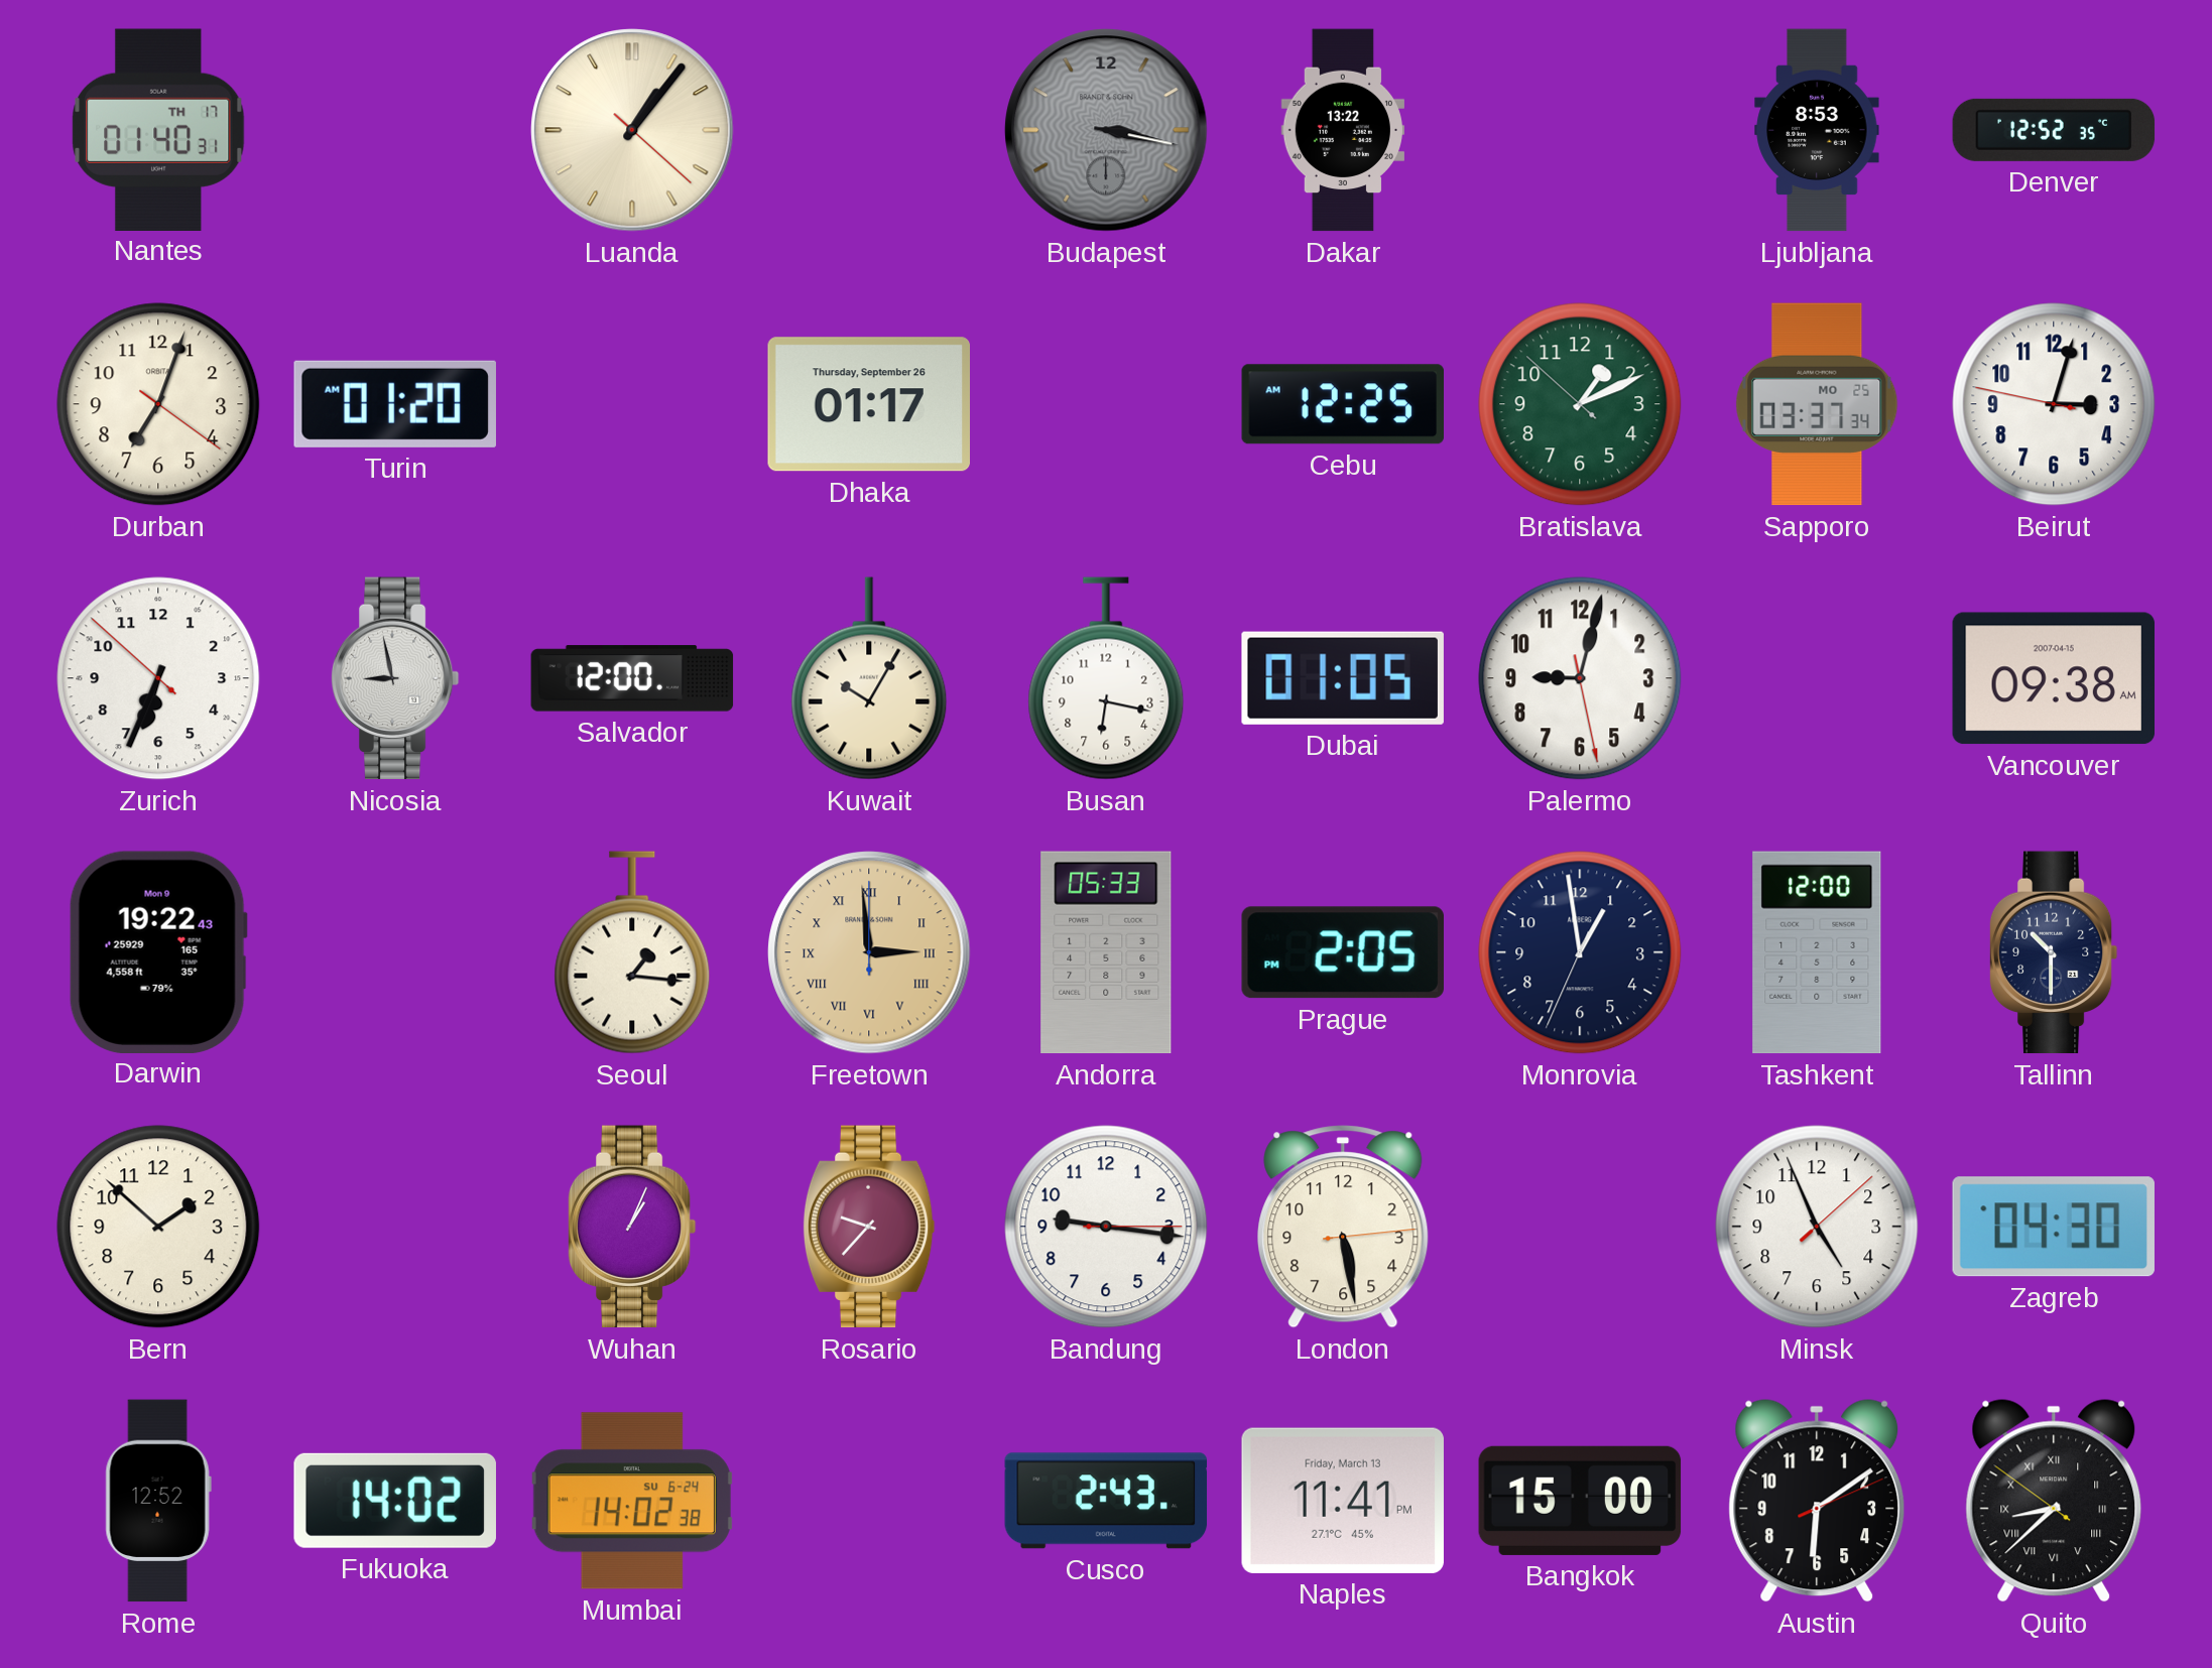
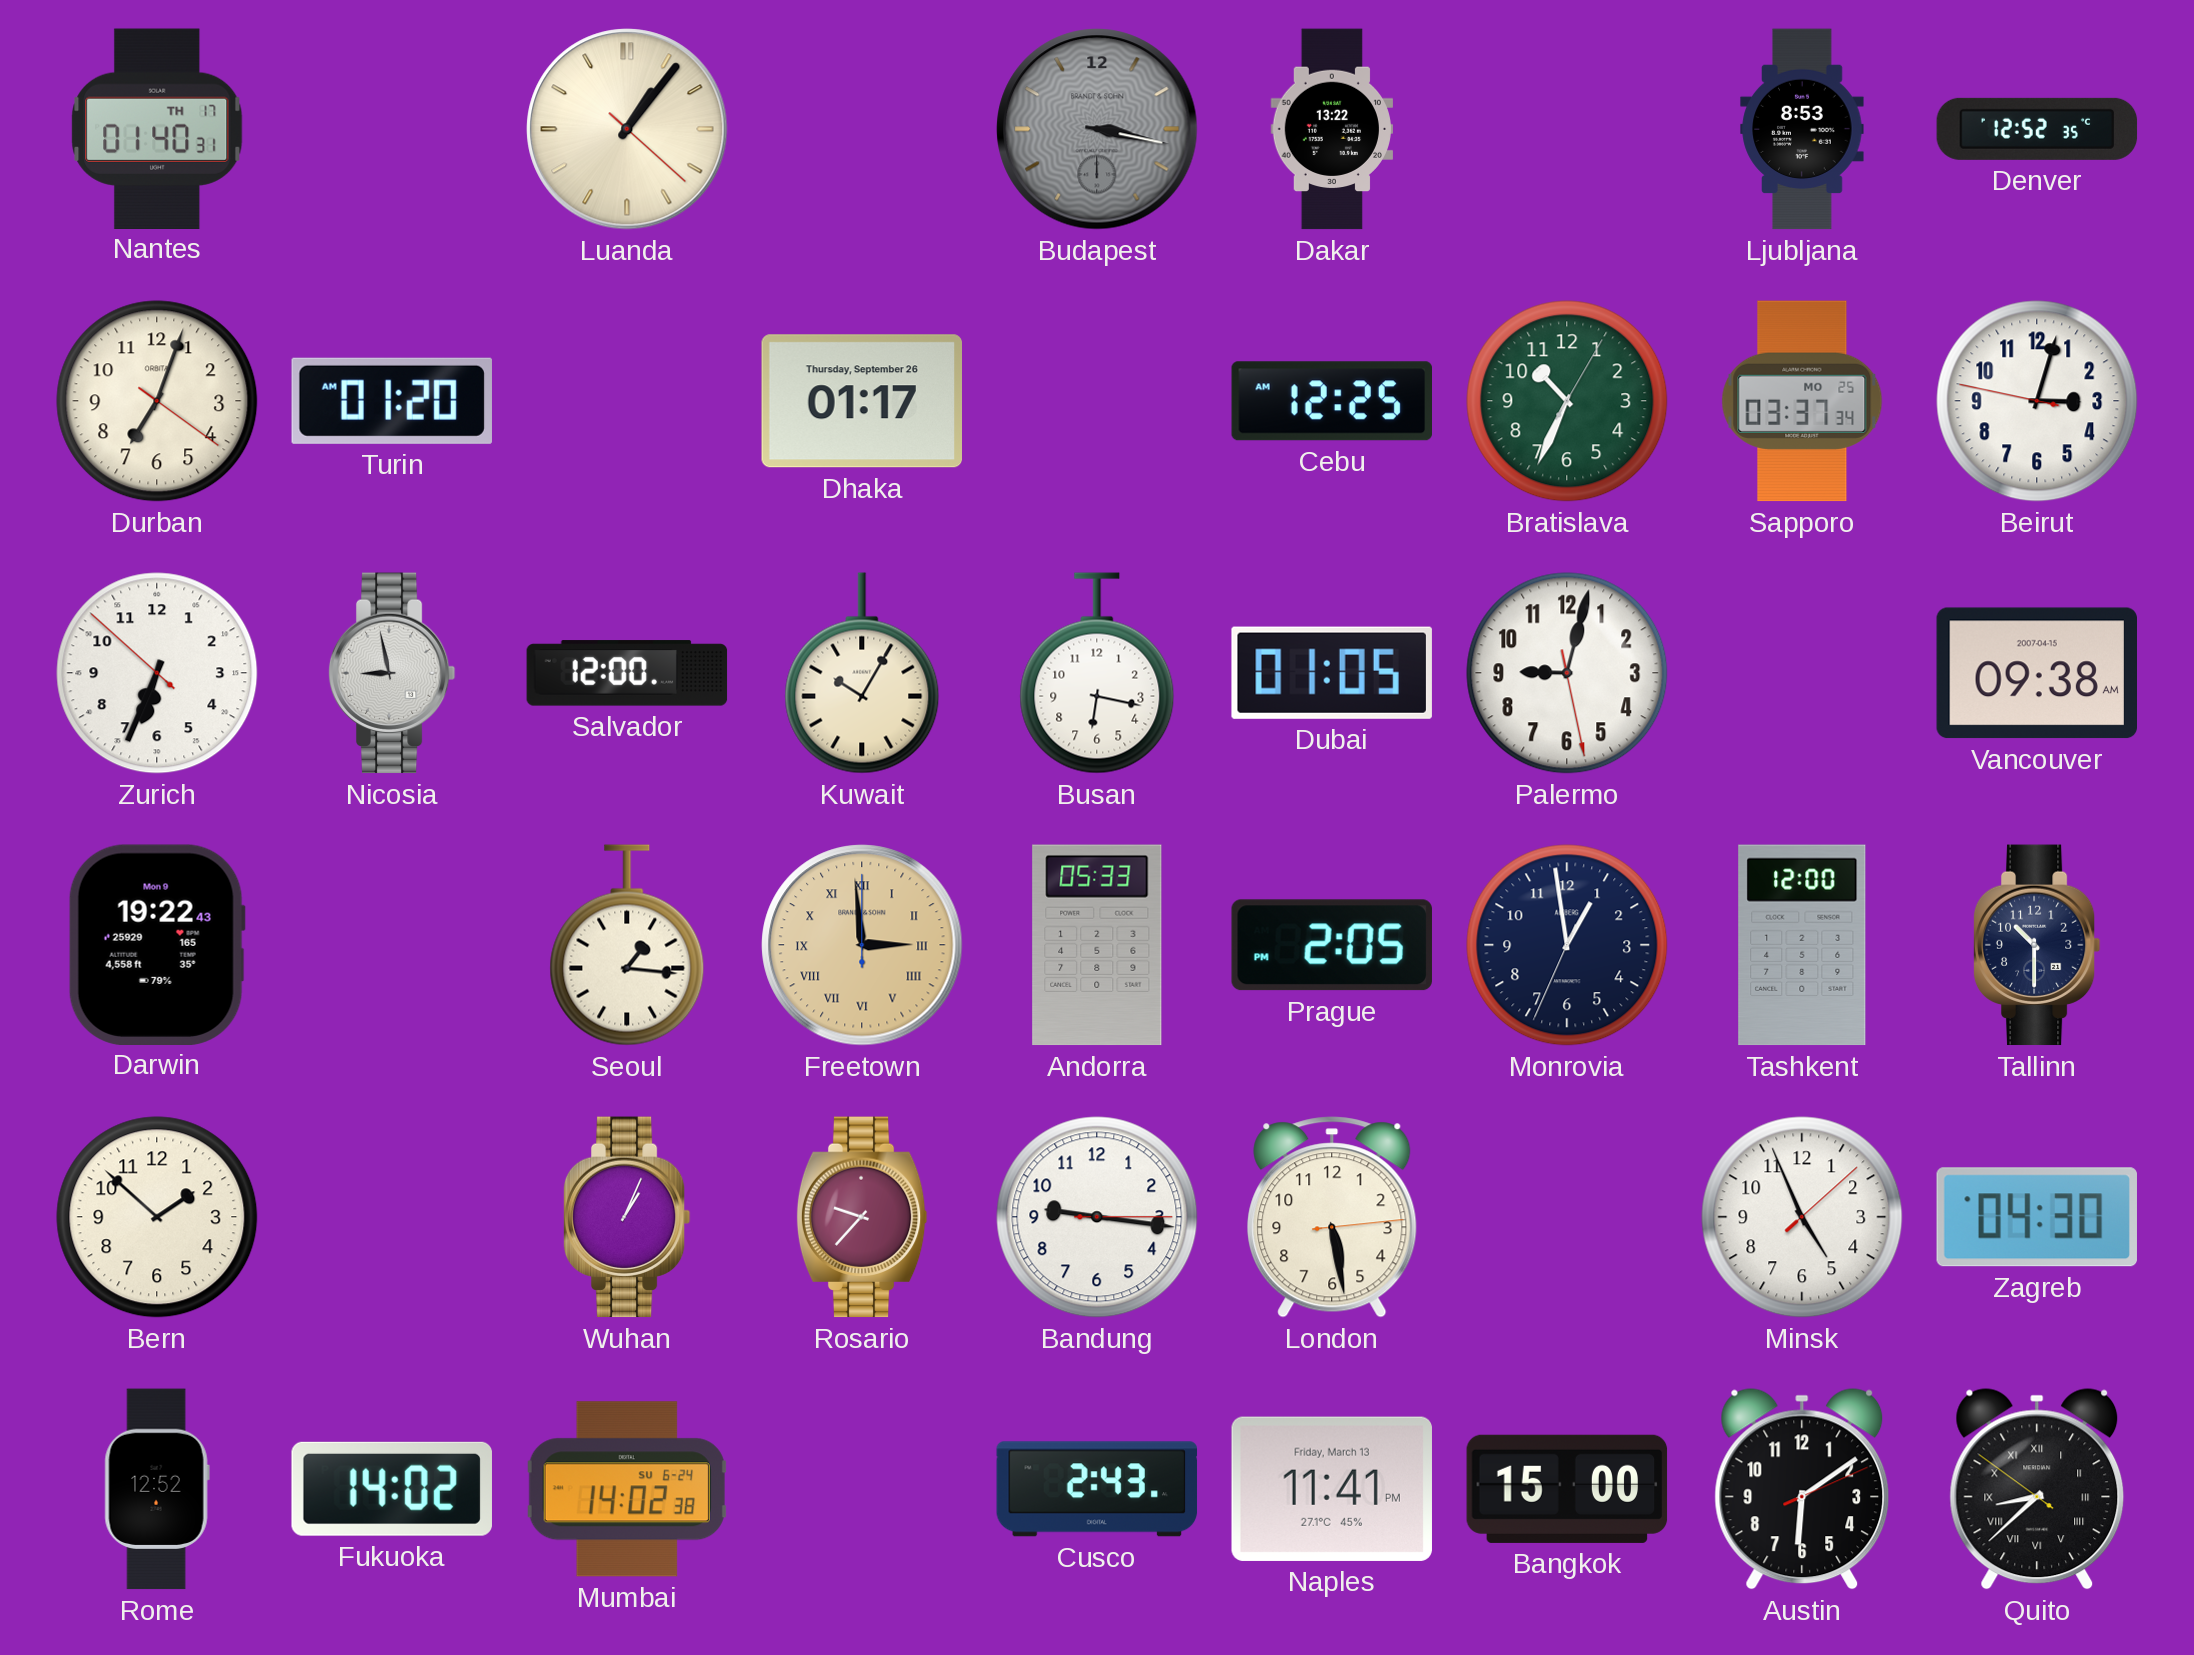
Bratislava: 1:10 -> 10:34 (1567, 401)
